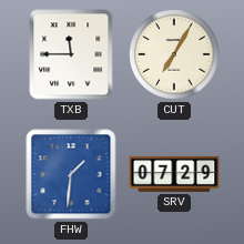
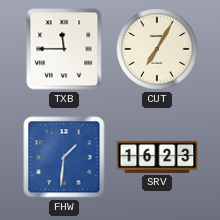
SRV: 07:29 -> 16:23 (157, 157)
